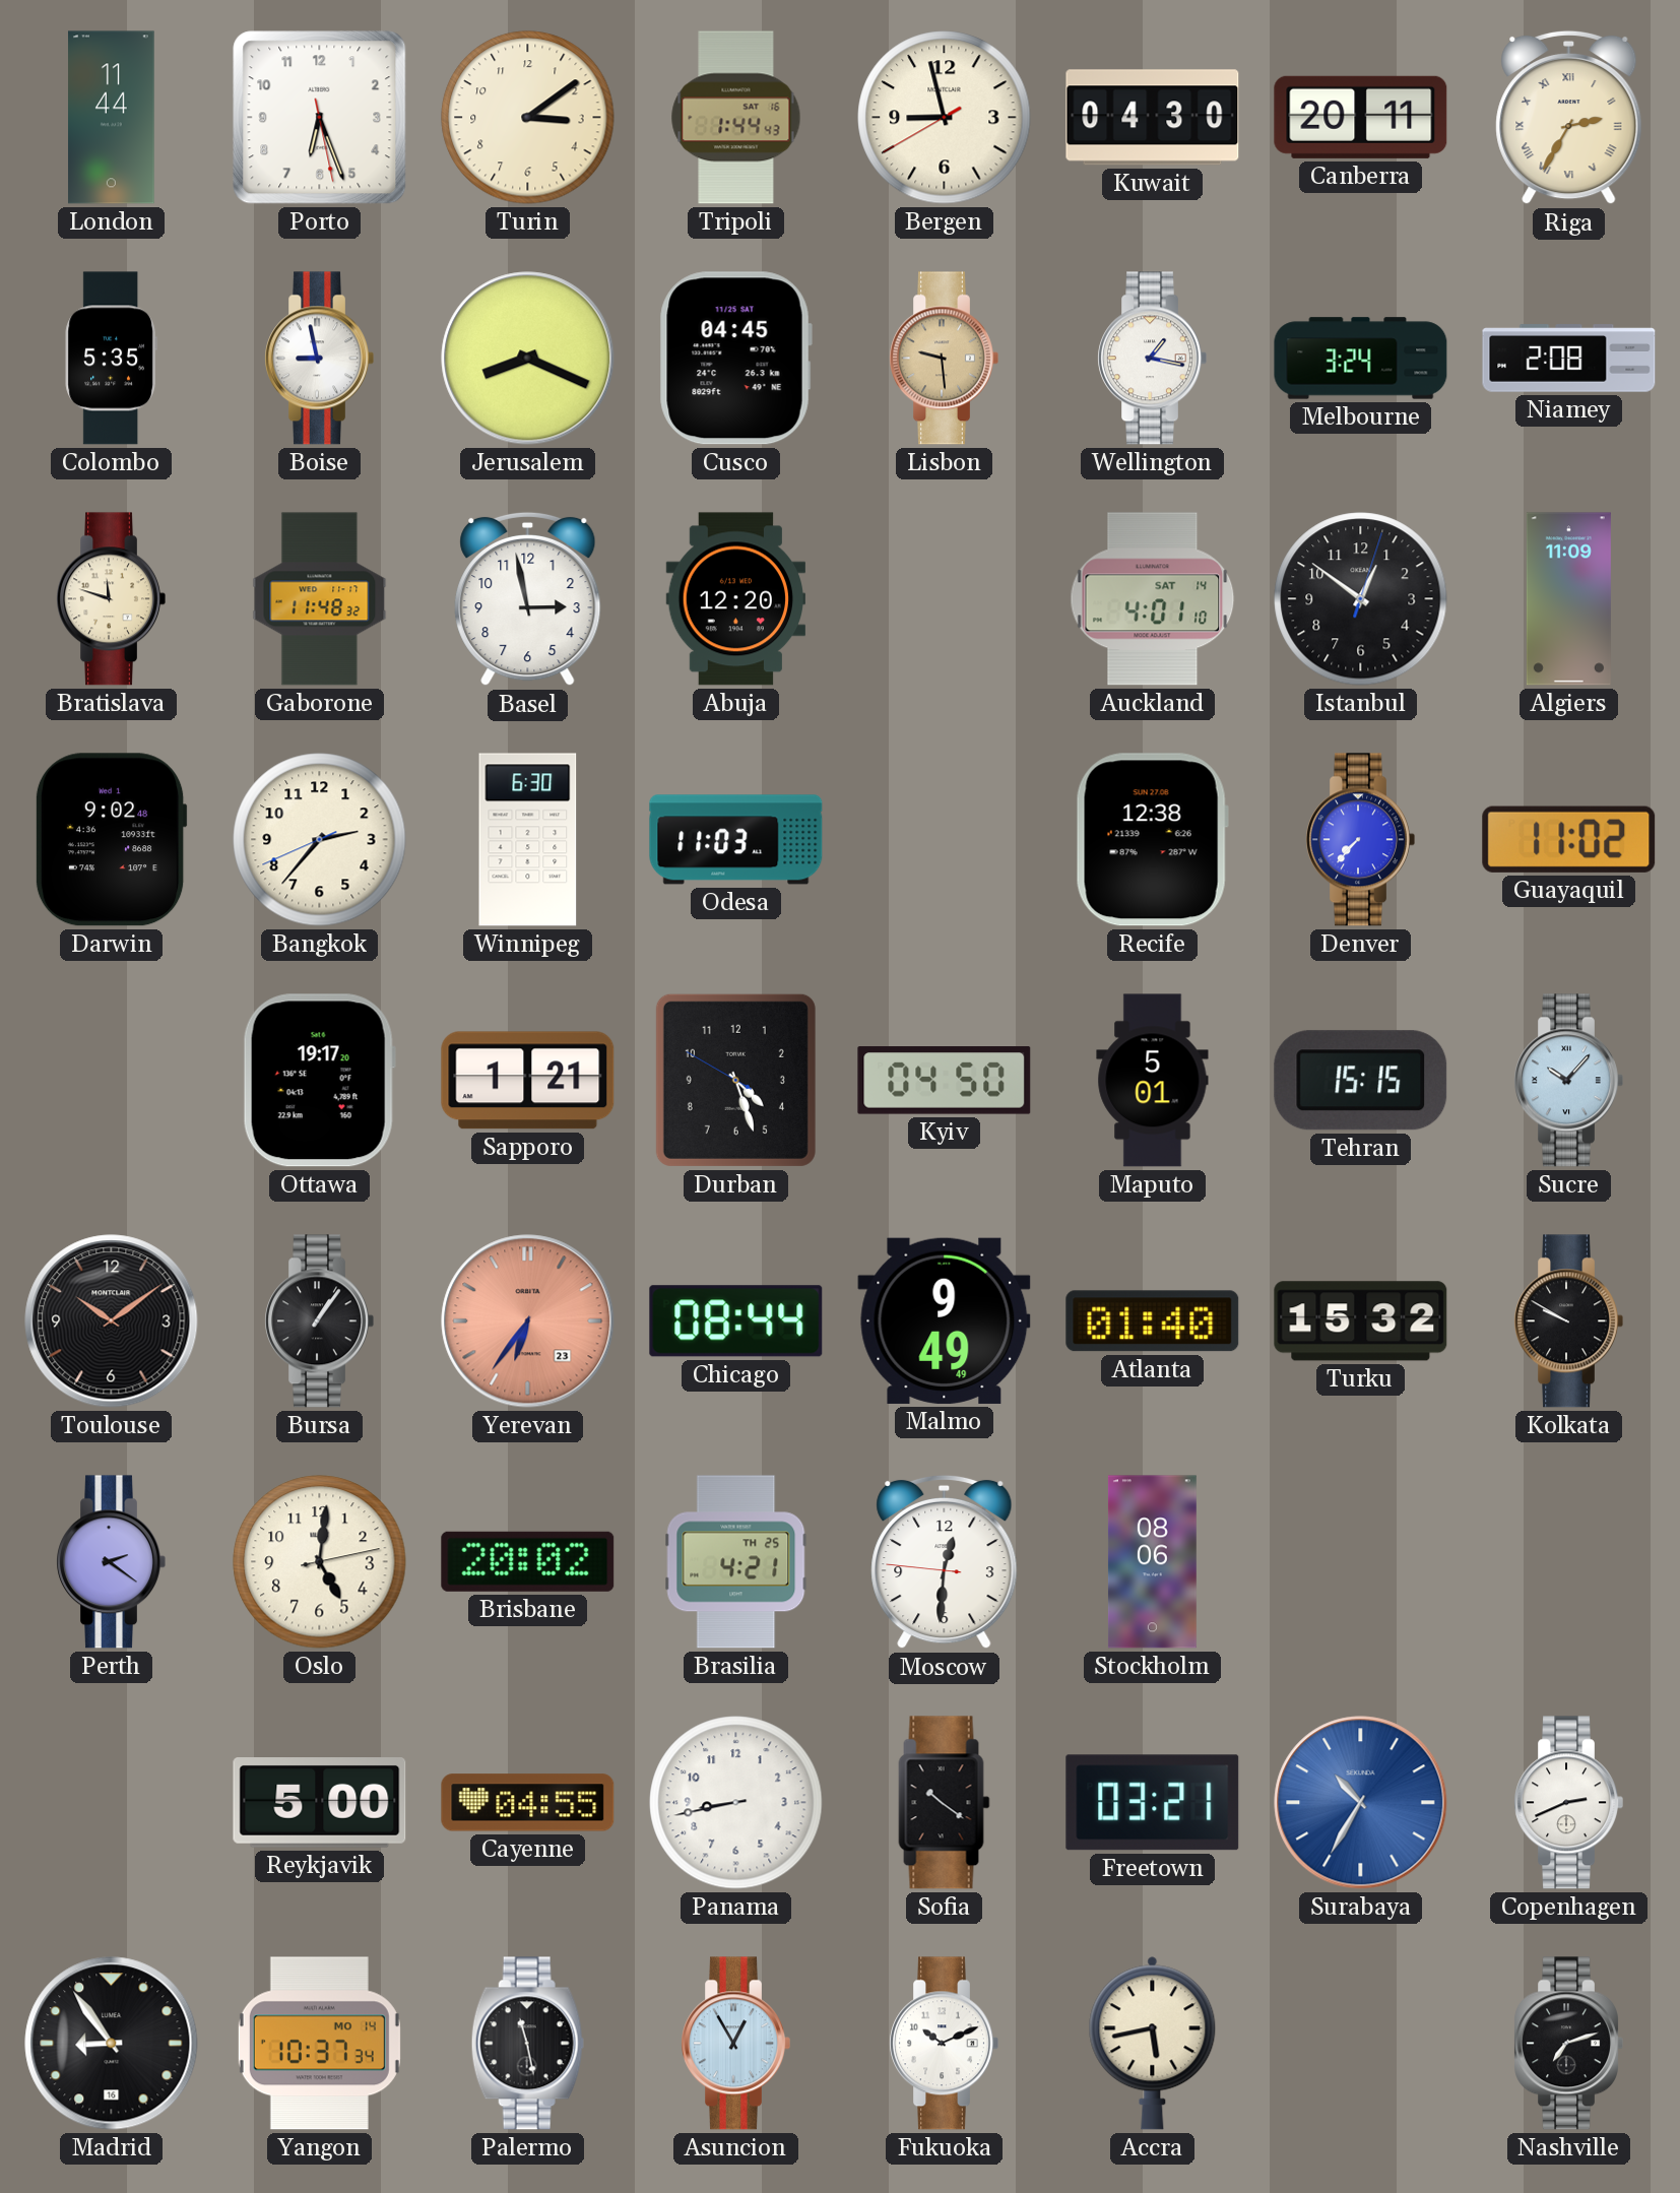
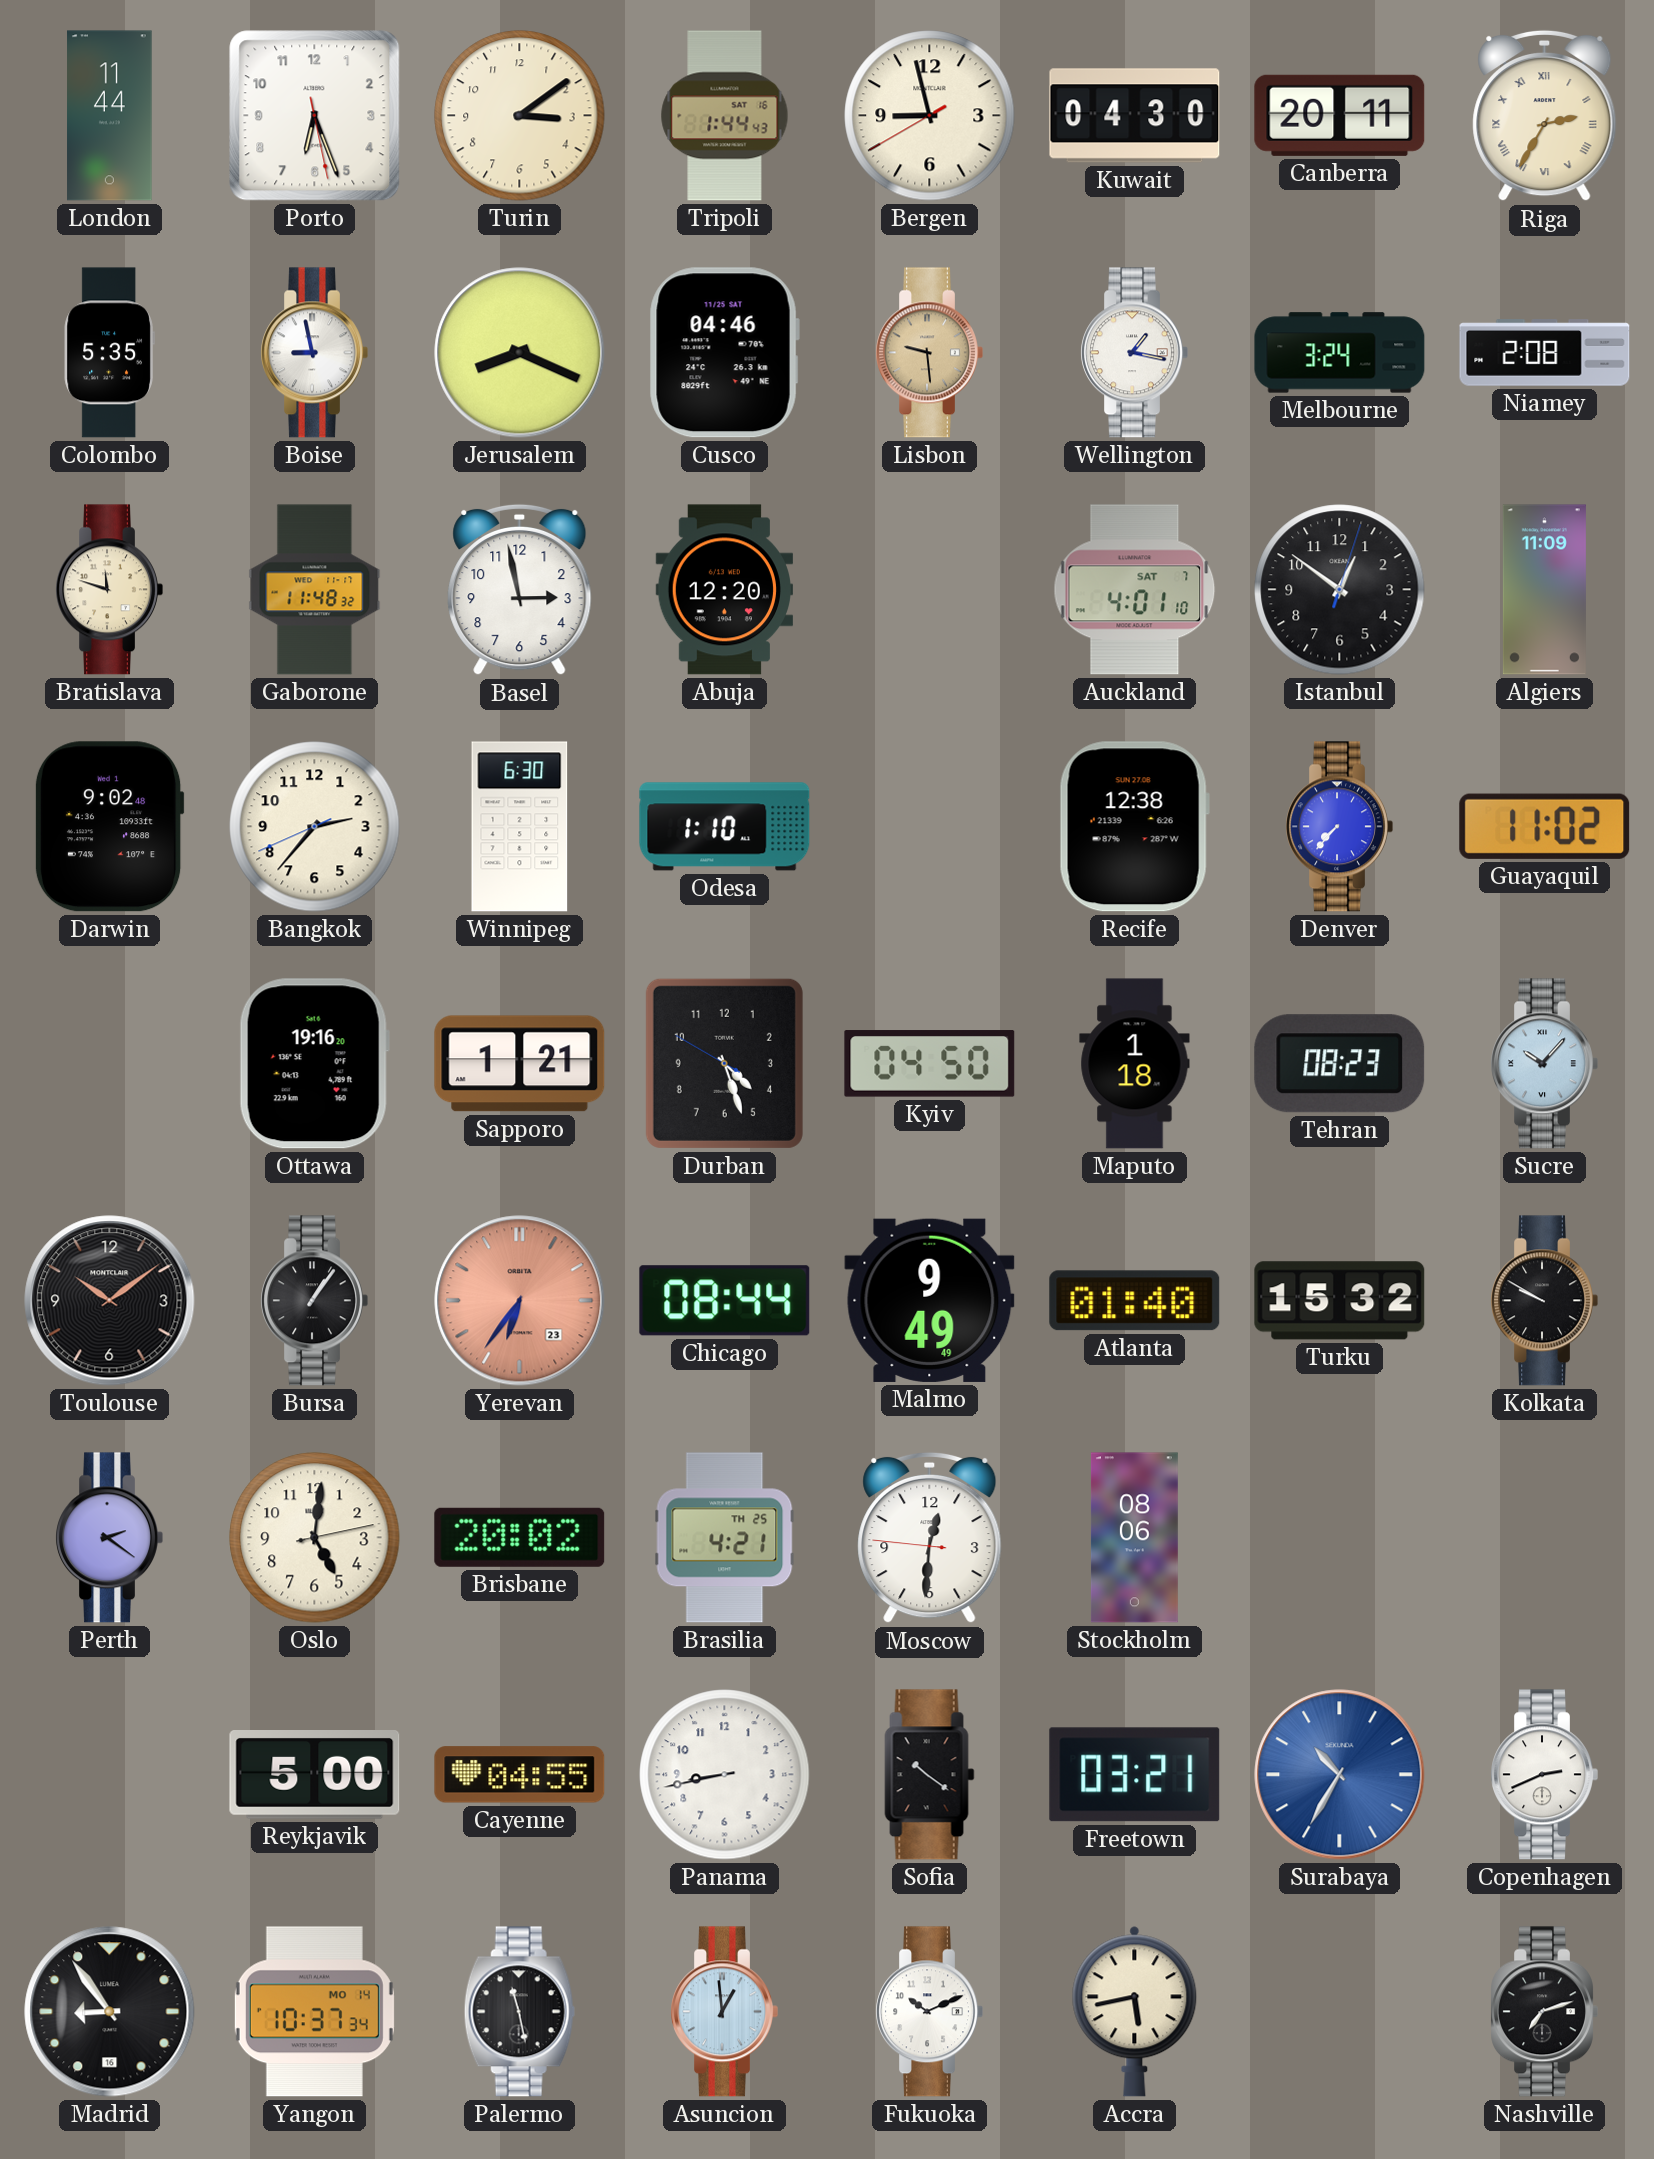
Cusco: 04:45 -> 04:46 (724, 353)
Auckland date: SAT 14 -> SAT 7 (1135, 590)
Odesa: 11:03 -> 1:10 (725, 827)
Ottawa: 19:17 -> 19:16 (314, 1064)
Maputo: 5:01 -> 1:18 (1135, 1064)
Tehran: 15:15 -> 08:23 (1340, 1064)
Asuncion: 12:55 -> 12:59 (724, 2012)
